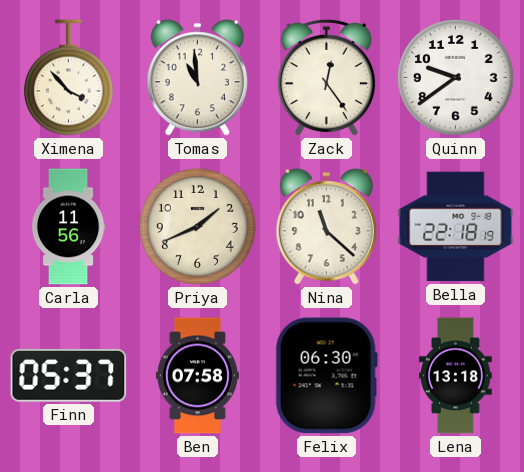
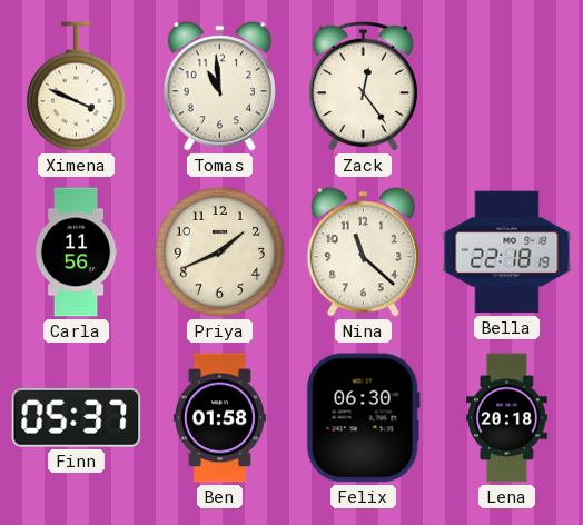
Ximena: 3:53 -> 3:49 (76, 87)
Quinn: 9:39 -> none (455, 77)
Ben: 07:58 -> 01:58 (219, 418)
Lena: 13:18 -> 20:18 (507, 418)
